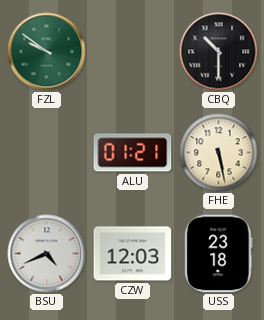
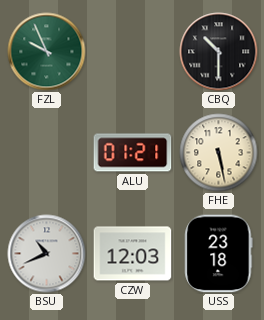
FZL: 9:51 -> 9:56 (47, 52)
BSU: 4:41 -> 10:41 (47, 254)
